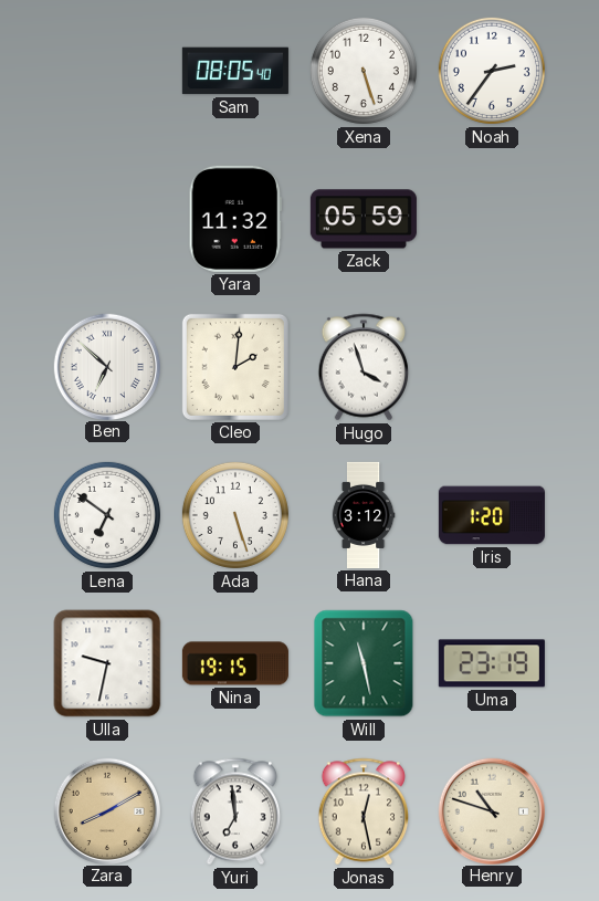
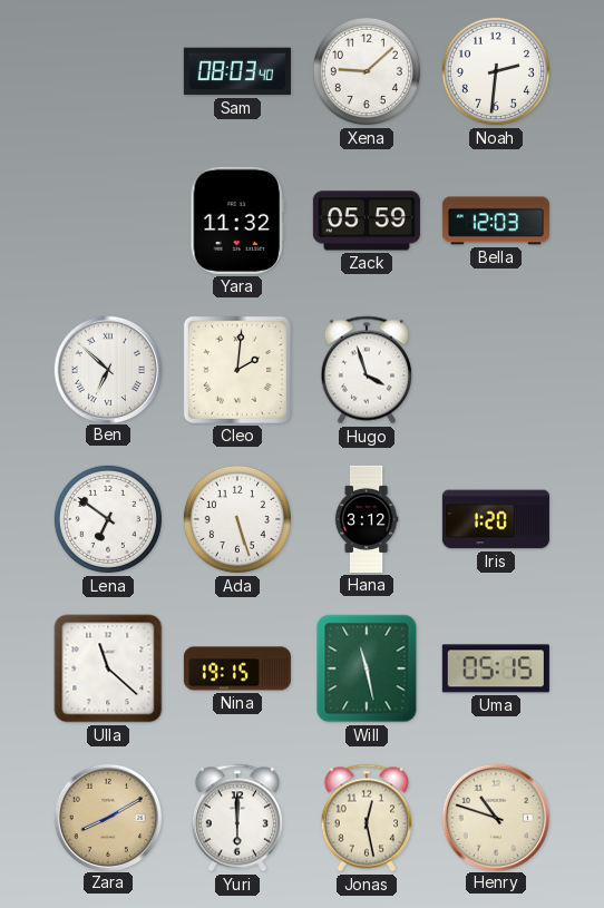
Sam: 08:05 -> 08:03 (237, 71)
Xena: 5:27 -> 9:08 (367, 71)
Noah: 2:36 -> 2:31 (496, 71)
Bella: none -> 12:03 (496, 221)
Ulla: 9:32 -> 11:22 (108, 668)
Uma: 23:19 -> 05:15 (496, 668)
Yuri: 6:59 -> 6:00 (236, 818)
